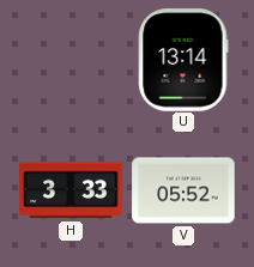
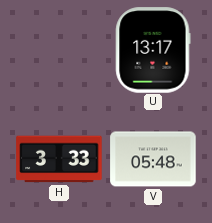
U: 13:14 -> 13:17 (153, 50)
V: 05:52 -> 05:48 (153, 159)
